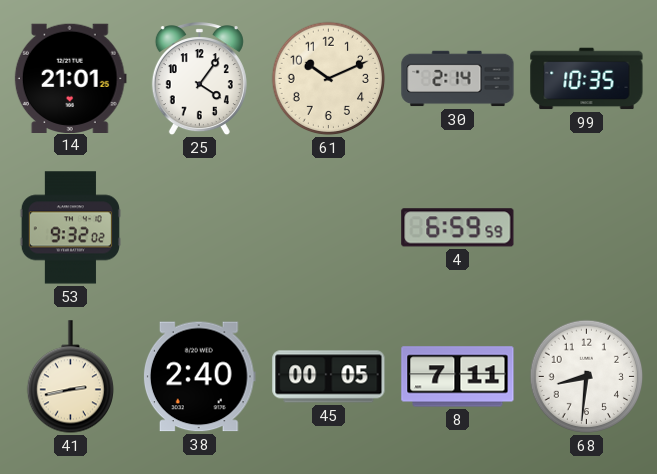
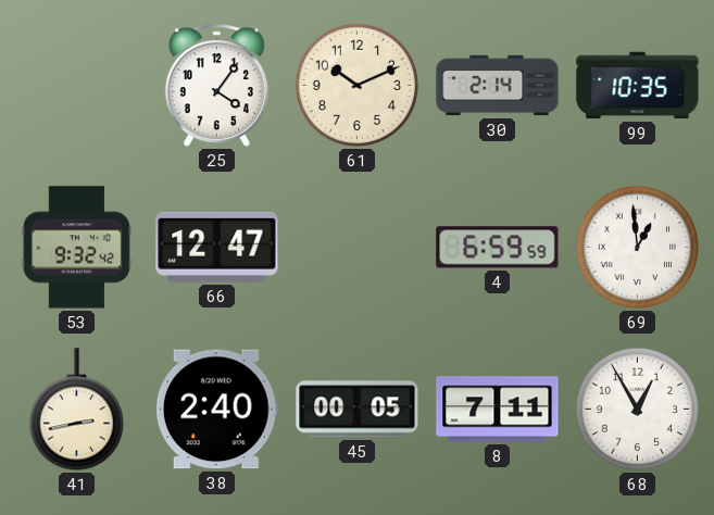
14: 21:01 -> none (70, 78)
53: 9:32:02 -> 9:32:42 (76, 248)
66: none -> 12:47 (217, 247)
69: none -> 12:59 (638, 248)
68: 8:31 -> 12:55 (638, 410)
